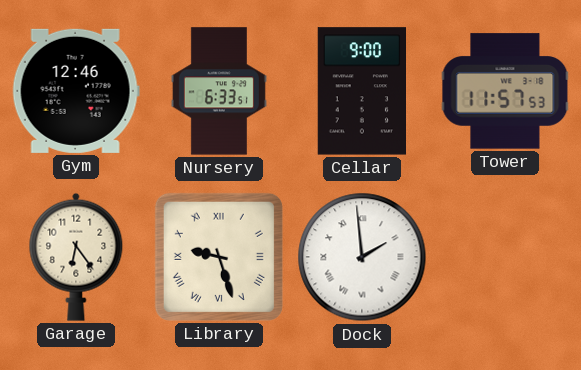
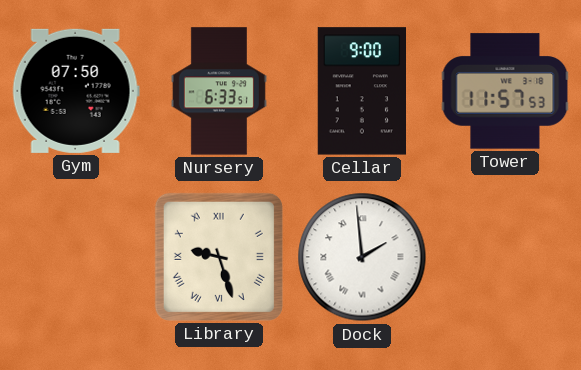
Gym: 12:46 -> 07:50 (76, 91)
Garage: 6:24 -> none (76, 257)
